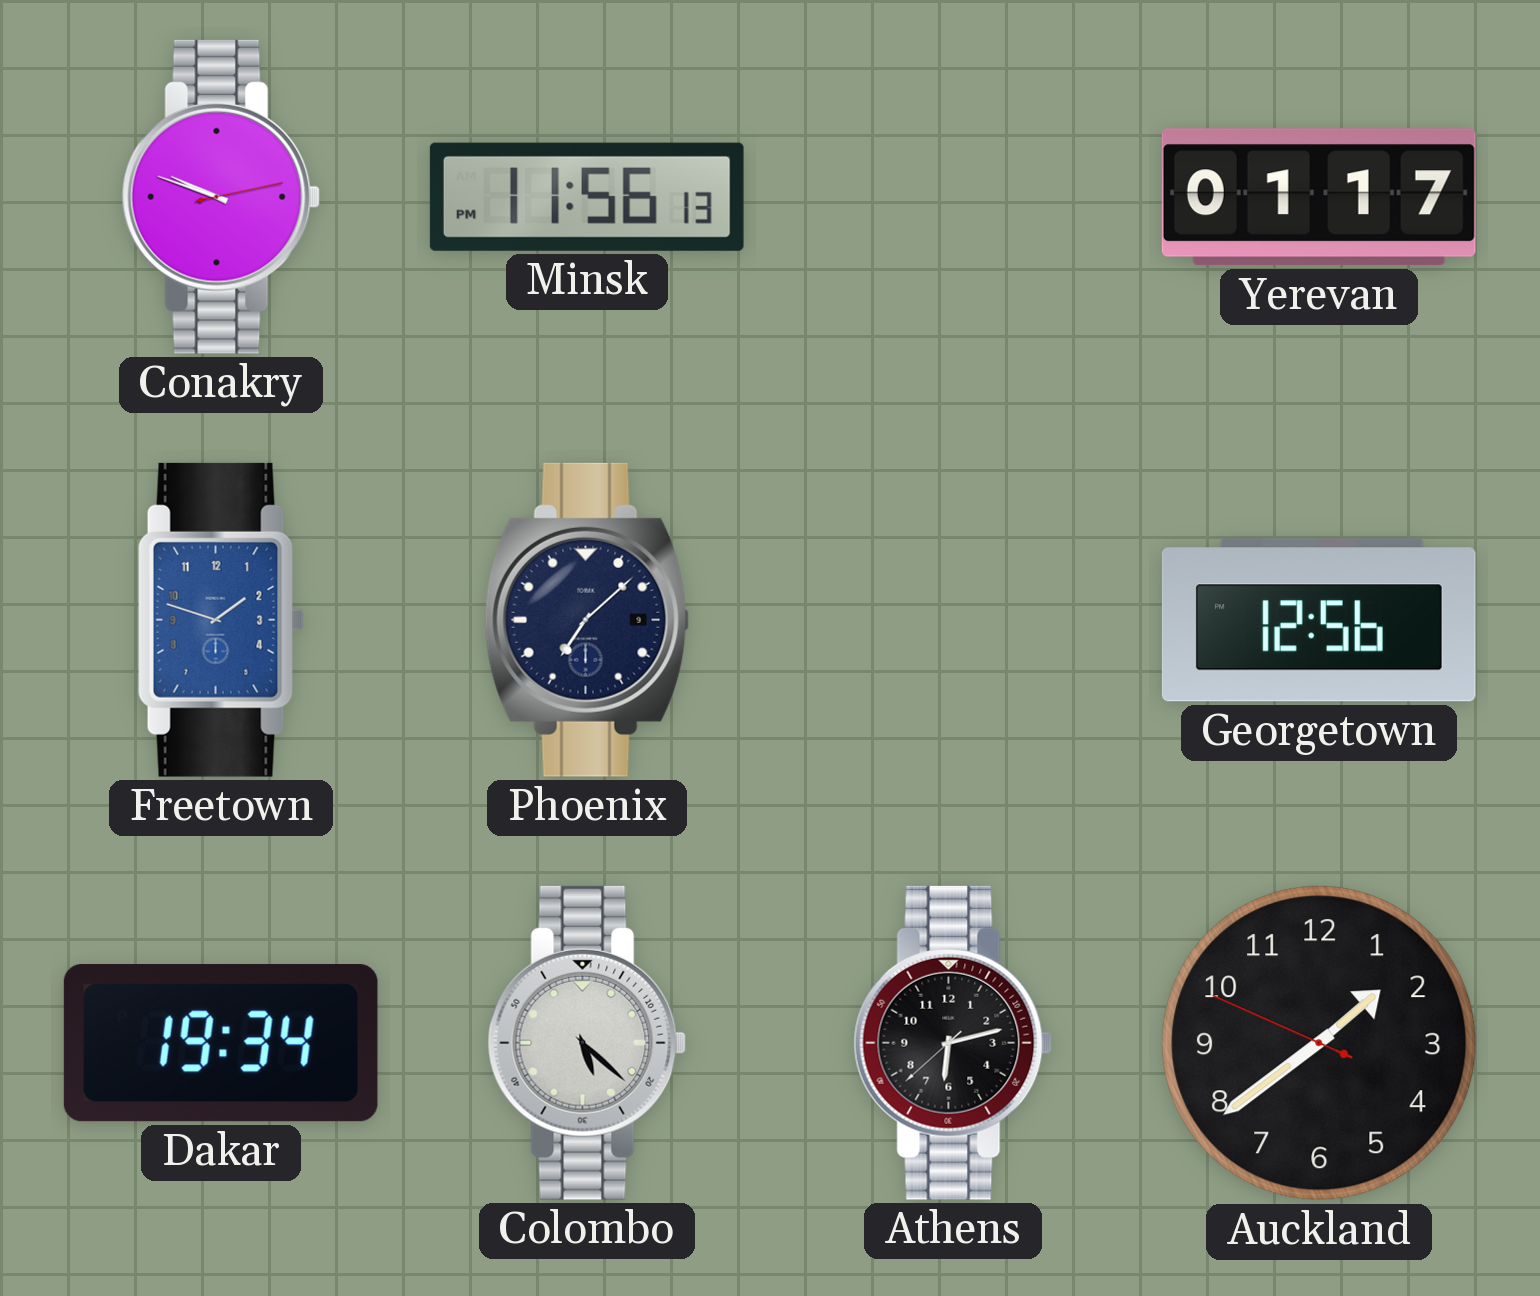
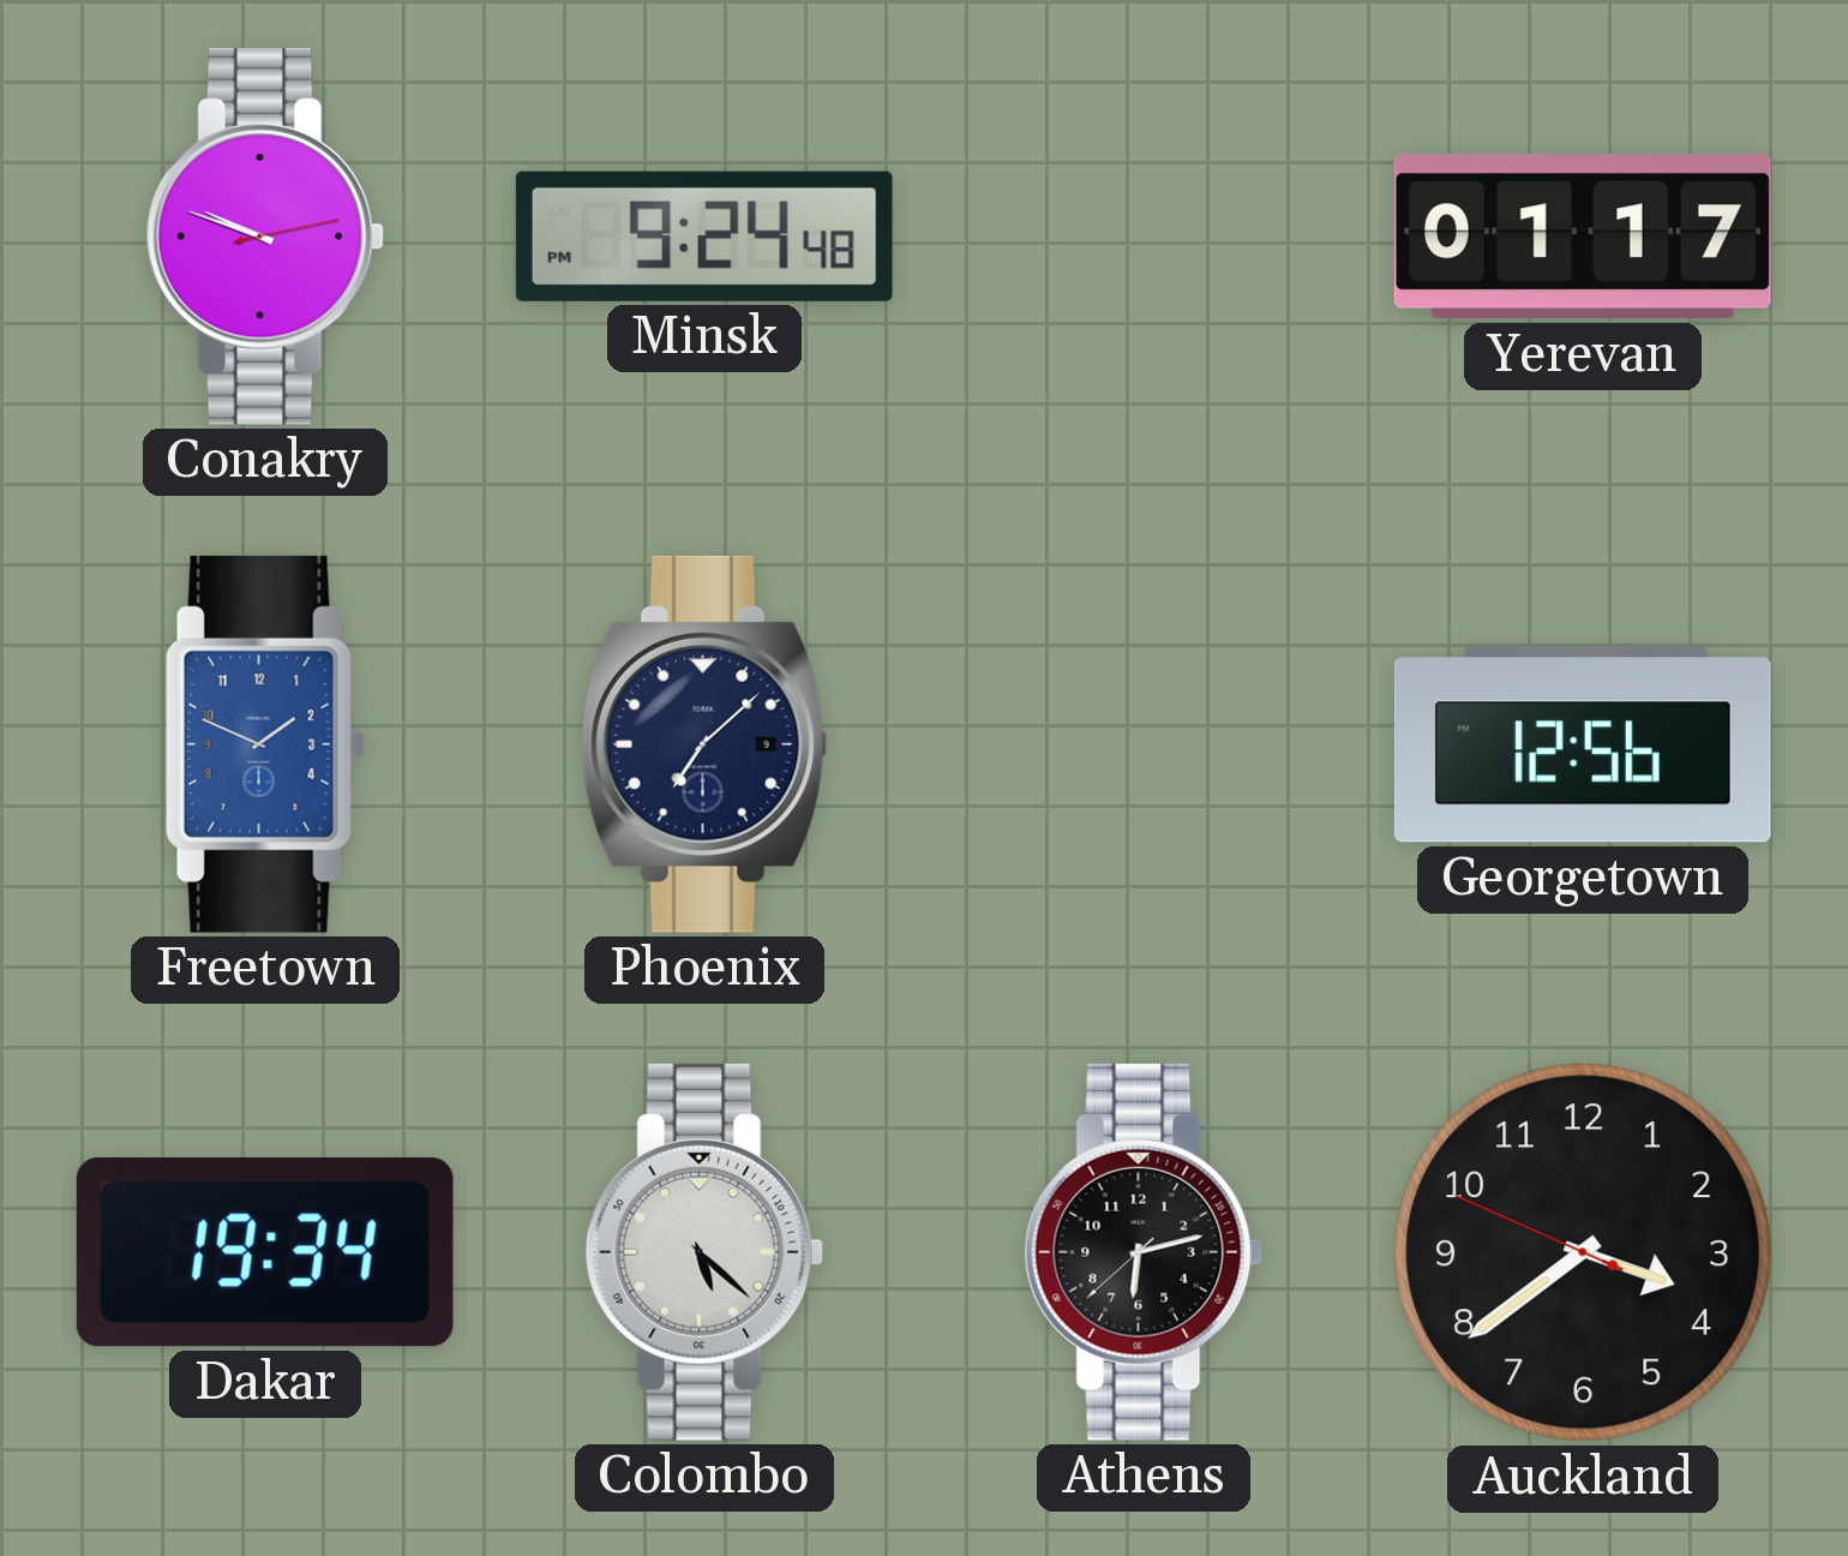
Minsk: 11:56 -> 9:24 (704, 237)
Freetown: 1:48 -> 1:49 (265, 744)
Auckland: 1:38 -> 3:38 (1583, 1252)
